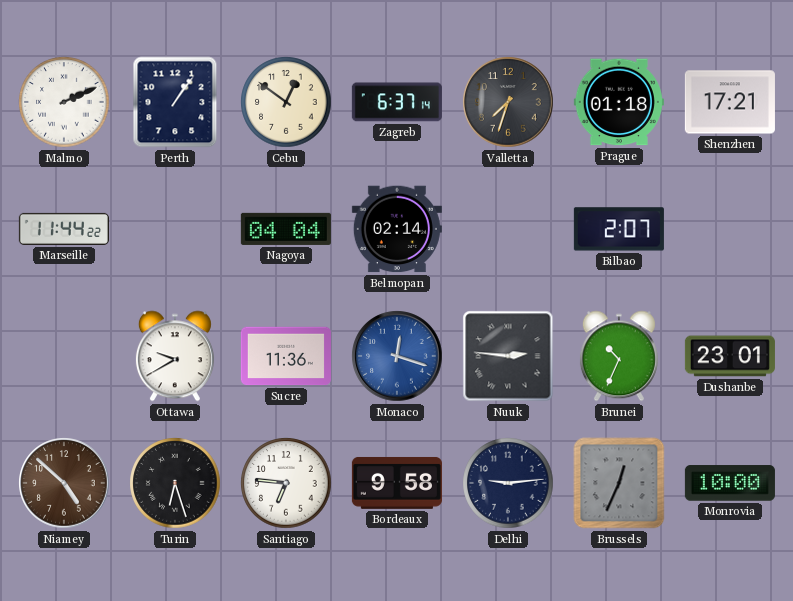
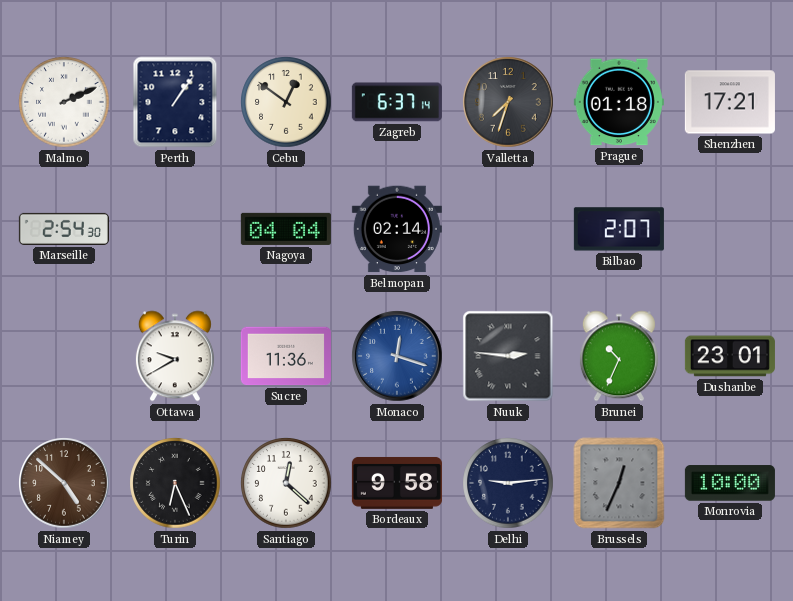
Marseille: 11:44 -> 2:54 (64, 229)
Turin: 6:27 -> 6:26 (175, 483)
Santiago: 6:46 -> 12:22 (286, 483)
